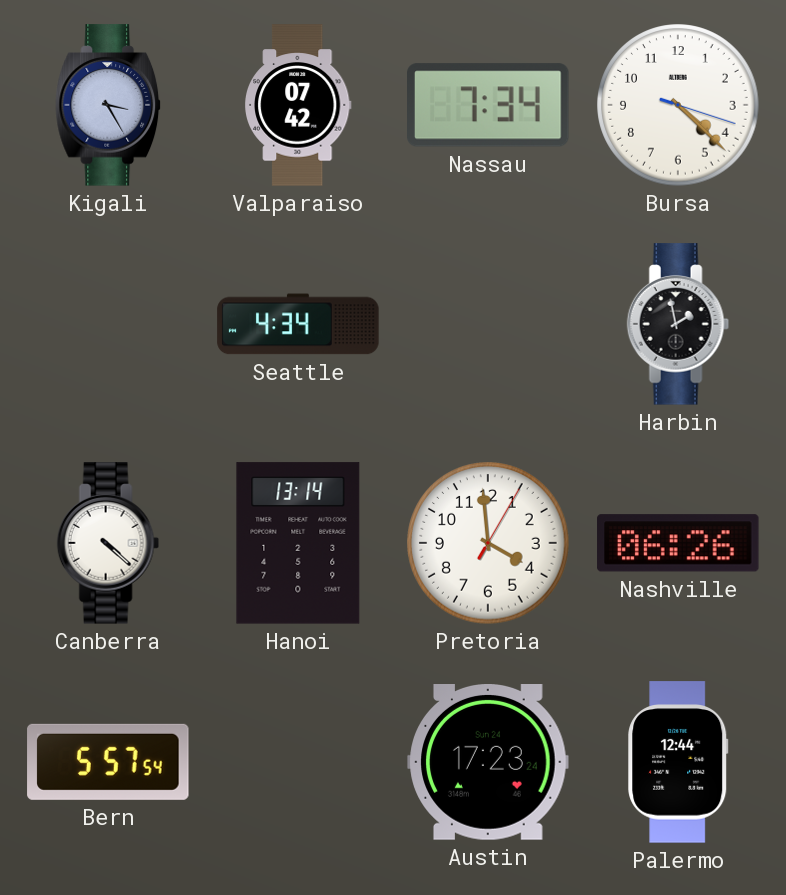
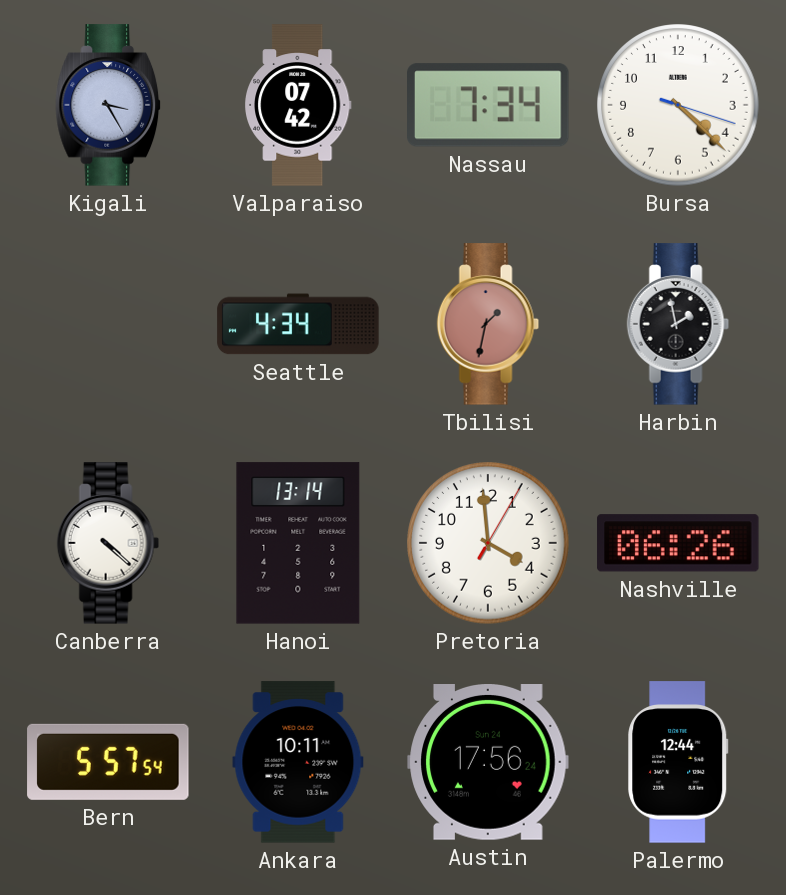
Tbilisi: none -> 1:32 (488, 324)
Ankara: none -> 10:11 (298, 762)
Austin: 17:23 -> 17:56 (488, 763)
